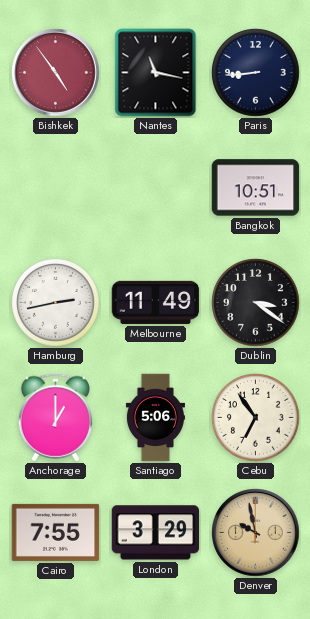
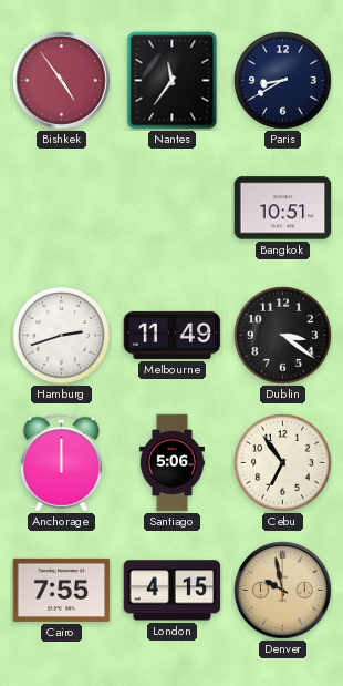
Nantes: 11:17 -> 11:36 (173, 81)
Paris: 8:44 -> 8:40 (283, 81)
Hamburg: 2:43 -> 2:42 (62, 336)
Anchorage: 1:00 -> 12:00 (61, 463)
London: 3:29 -> 4:15 (173, 591)
